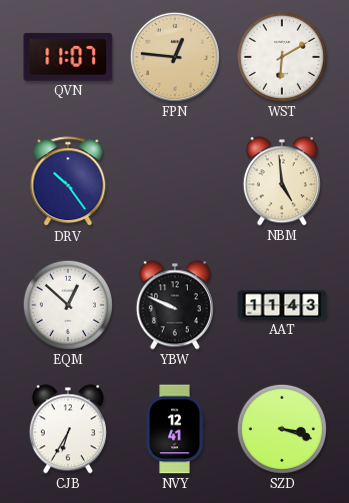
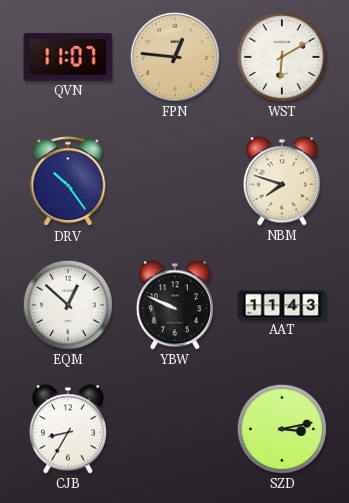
NBM: 4:59 -> 7:48 (282, 181)
CJB: 6:35 -> 8:35 (68, 429)
NVY: 12:41 -> none (175, 429)
SZD: 3:18 -> 3:13 (282, 429)
